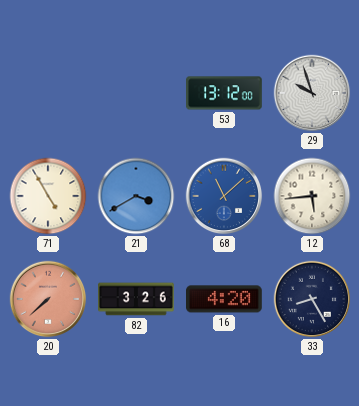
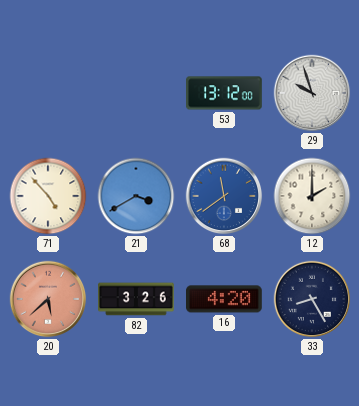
71: 4:55 -> 4:53 (48, 196)
68: 11:08 -> 11:39 (224, 196)
12: 5:44 -> 2:00 (312, 196)
20: 7:38 -> 5:38 (48, 299)
